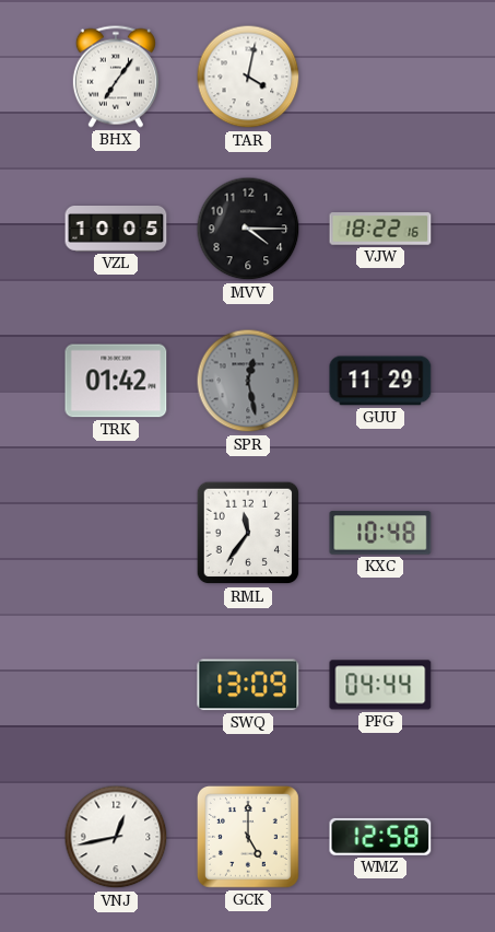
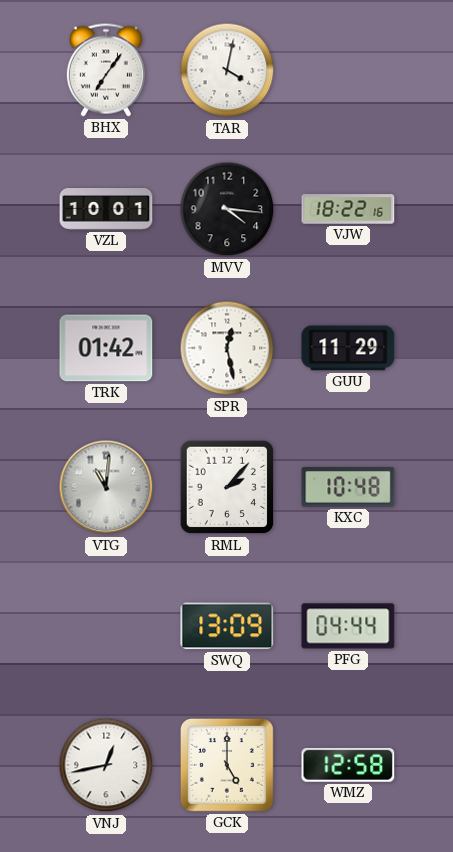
VZL: 10:05 -> 10:01 (106, 210)
MVV: 4:15 -> 4:16 (227, 209)
SPR dial: grey -> white (227, 348)
VTG: none -> 11:01 (106, 487)
RML: 11:36 -> 2:07 (227, 487)
